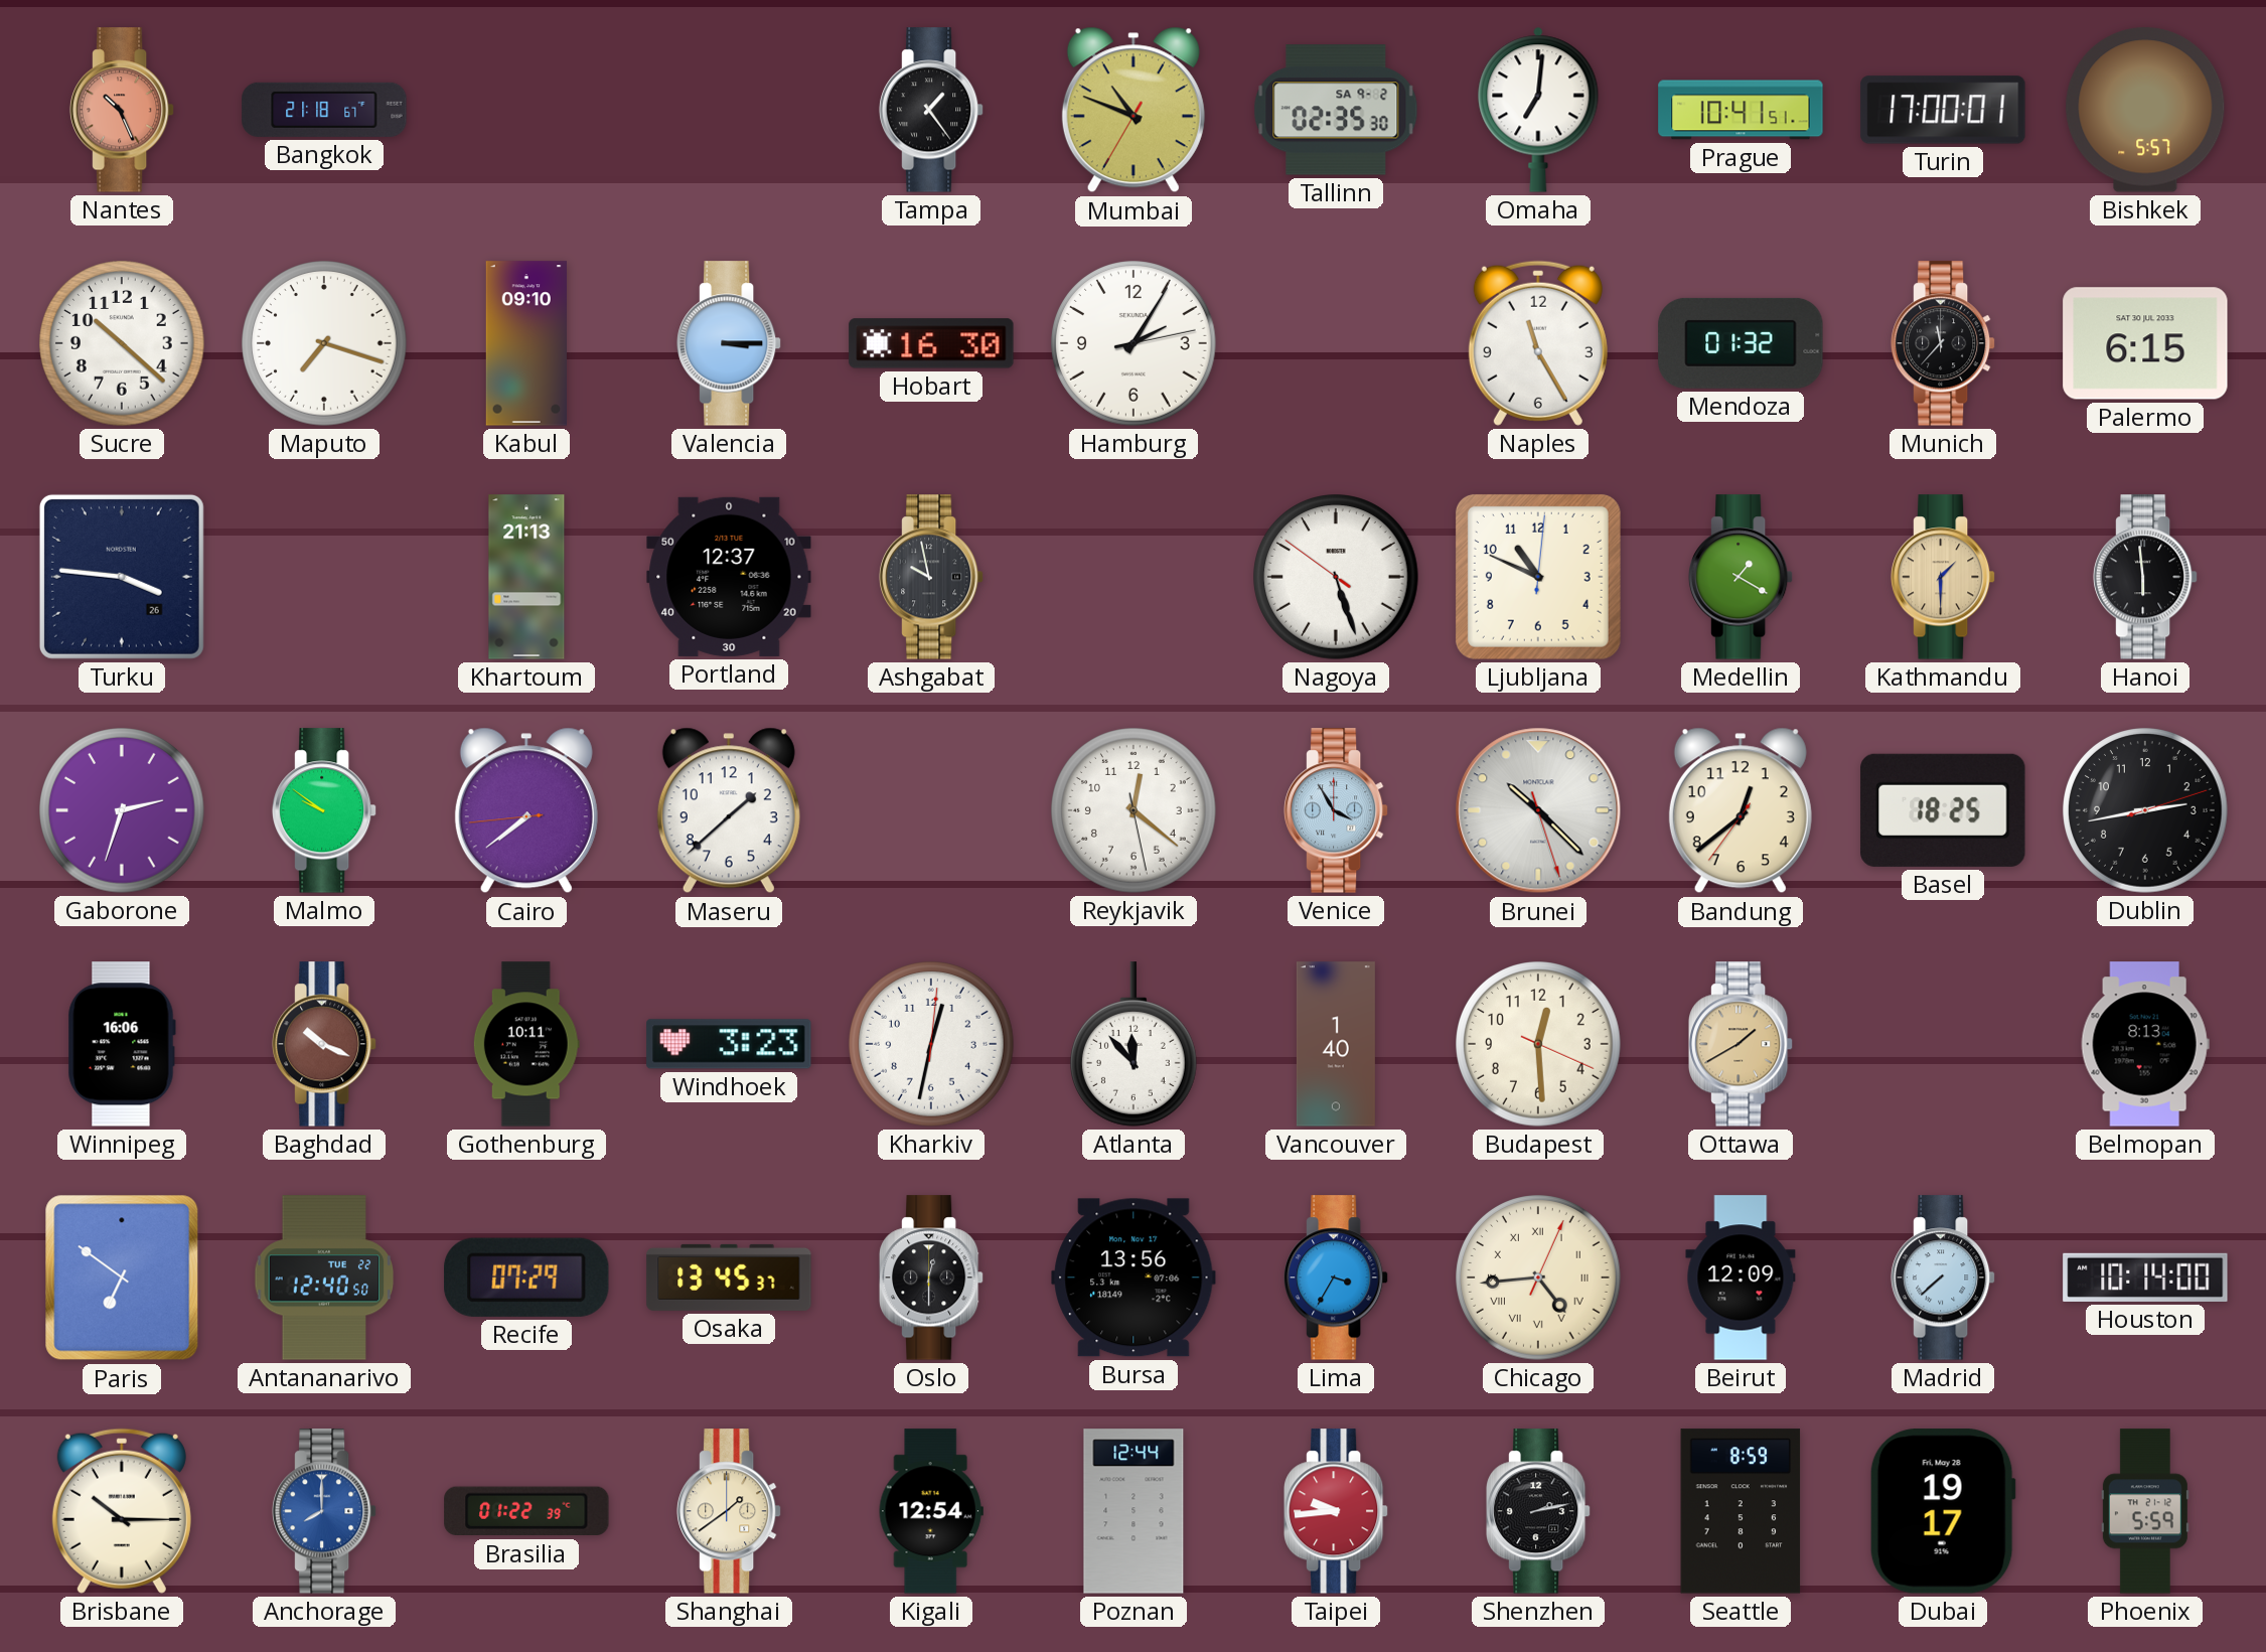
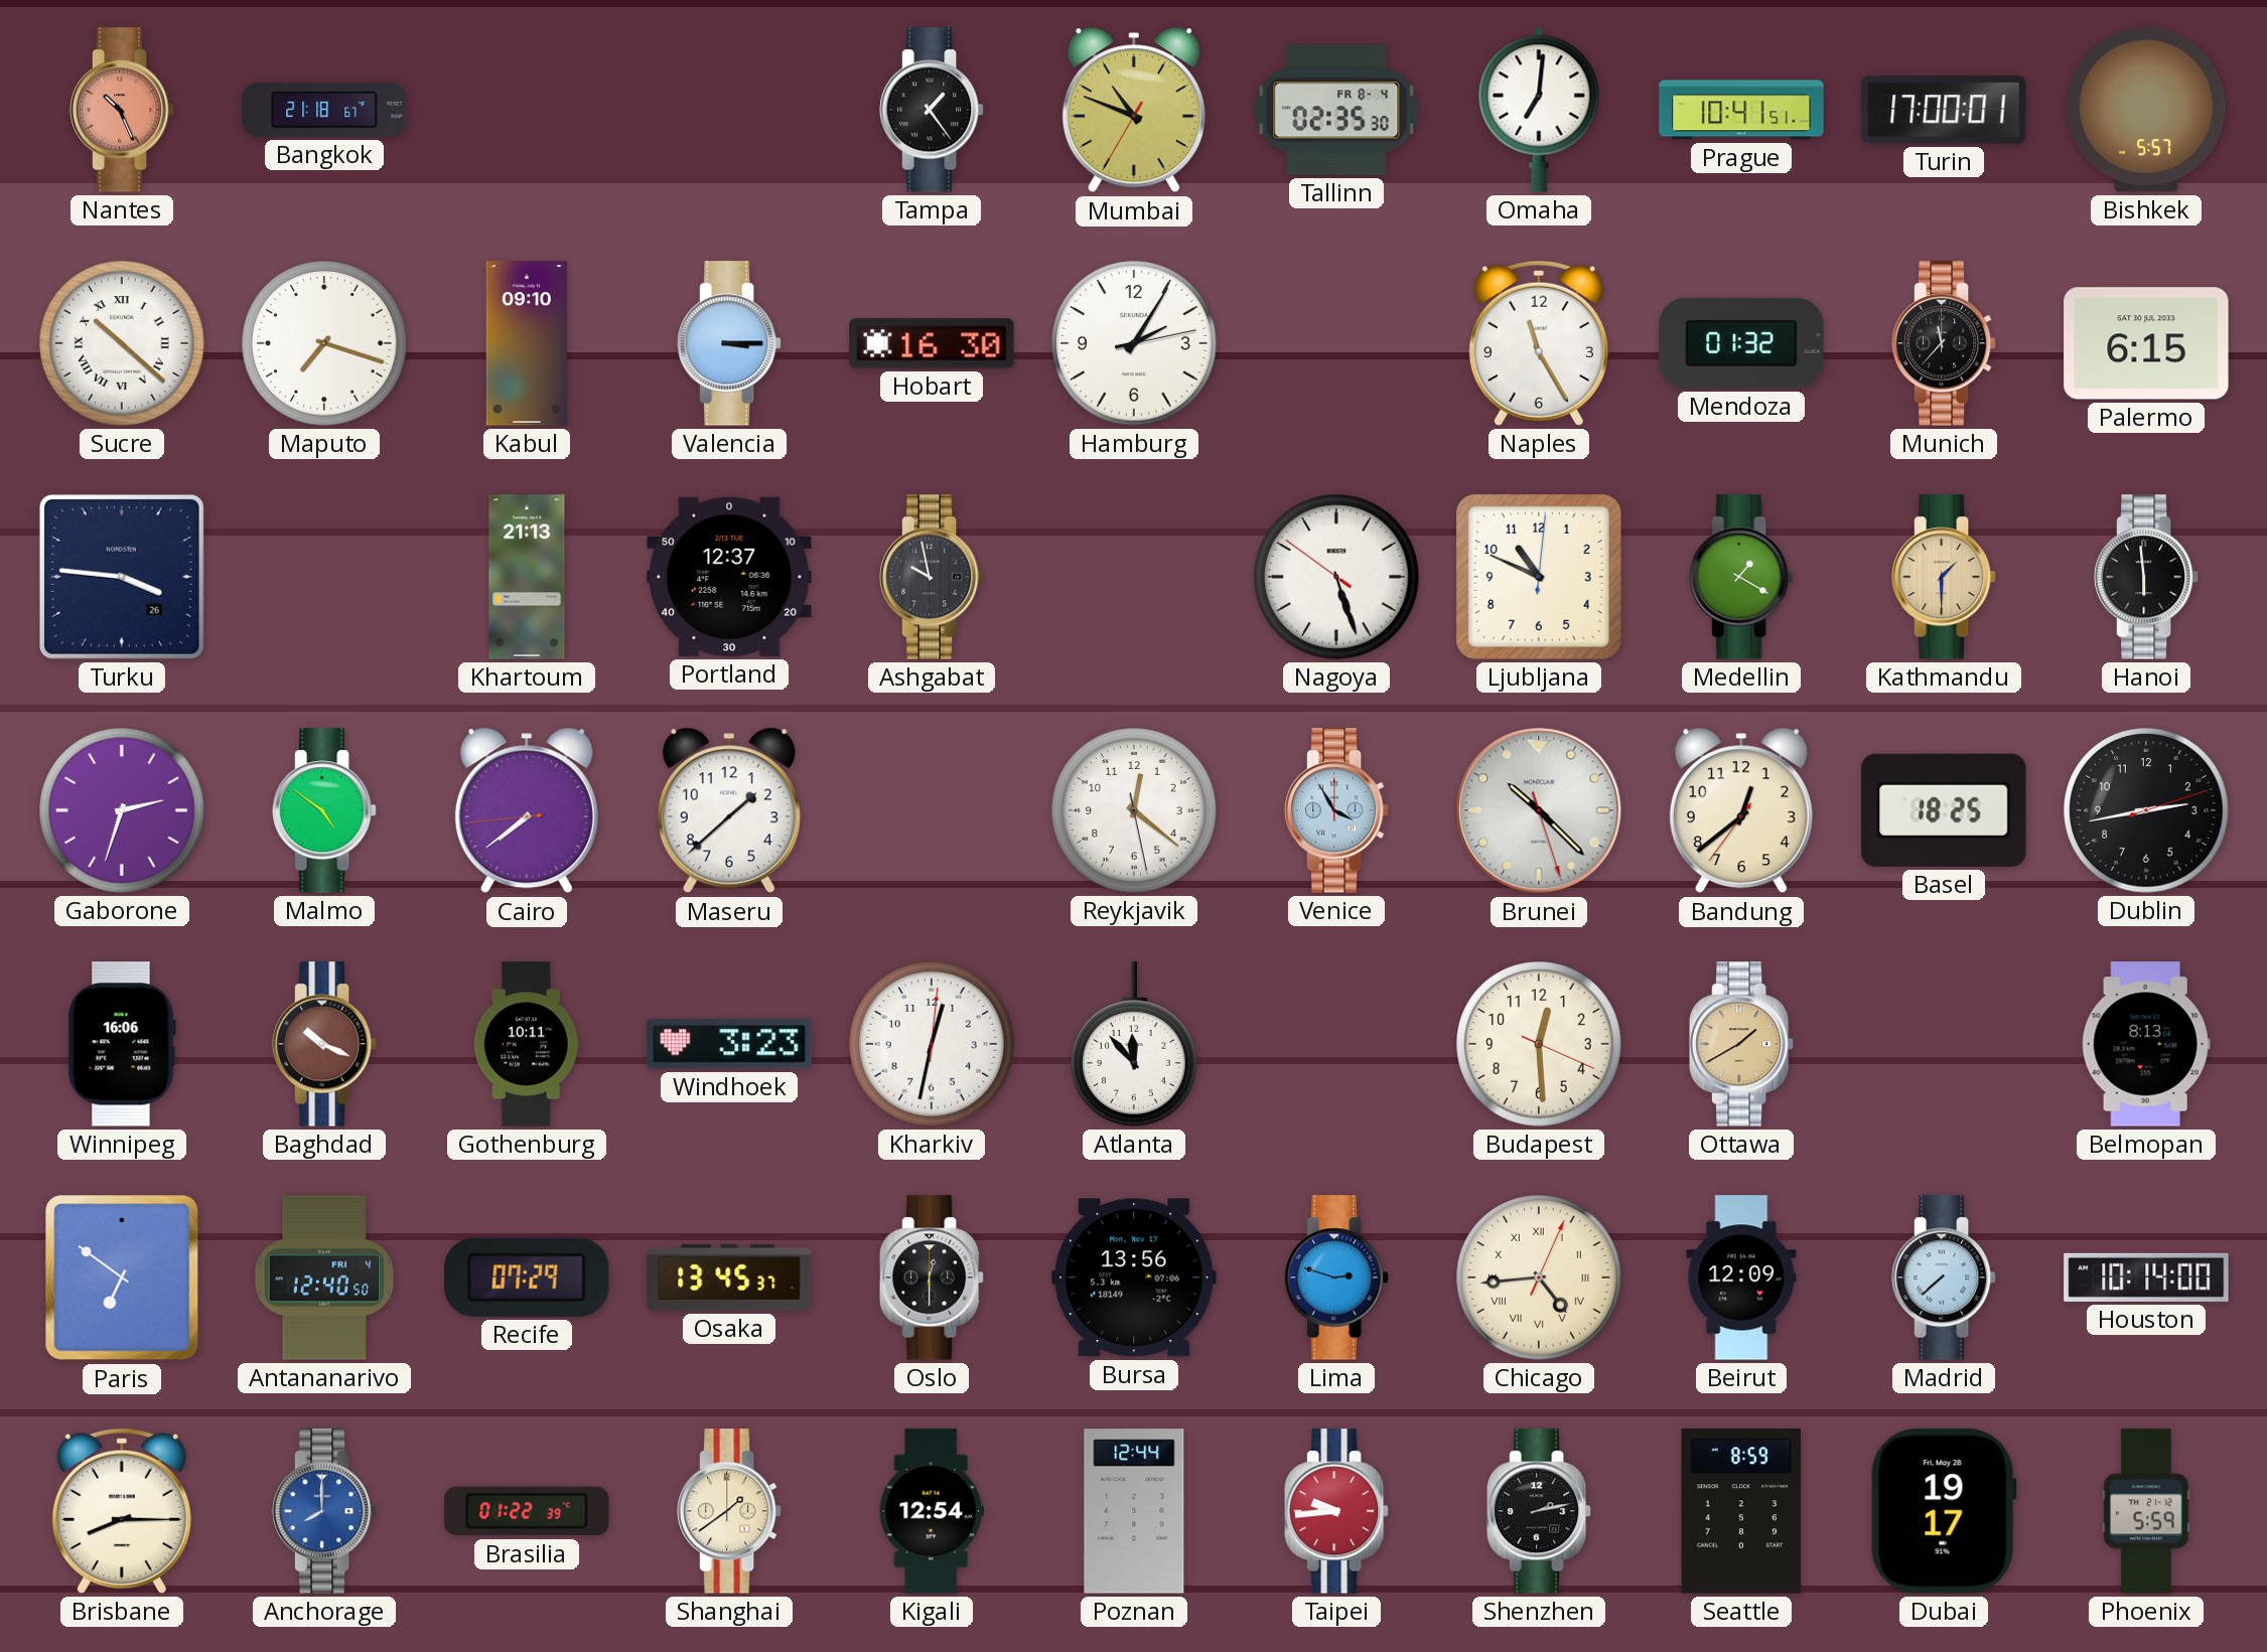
Tallinn date: SA 9-2 -> FR 8-4 (1336, 110)
Sucre numerals: Arabic -> Roman (122, 343)
Malmo: 9:51 -> 4:51 (324, 810)
Vancouver: 1:40 -> none (1336, 1044)
Antananarivo date: TUE 22 -> FRI 4 (324, 1278)
Lima: 3:35 -> 2:48 (1336, 1278)
Brisbane: 10:15 -> 8:15 (122, 1511)
